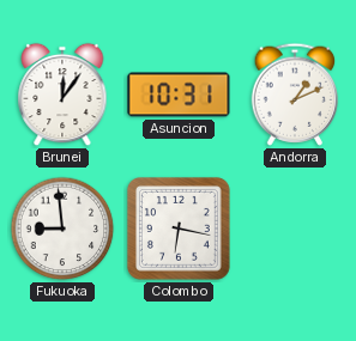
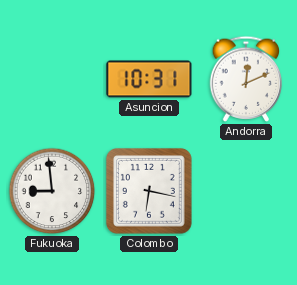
Brunei: 12:06 -> none (62, 95)
Andorra: 1:11 -> 12:11 (246, 79)
